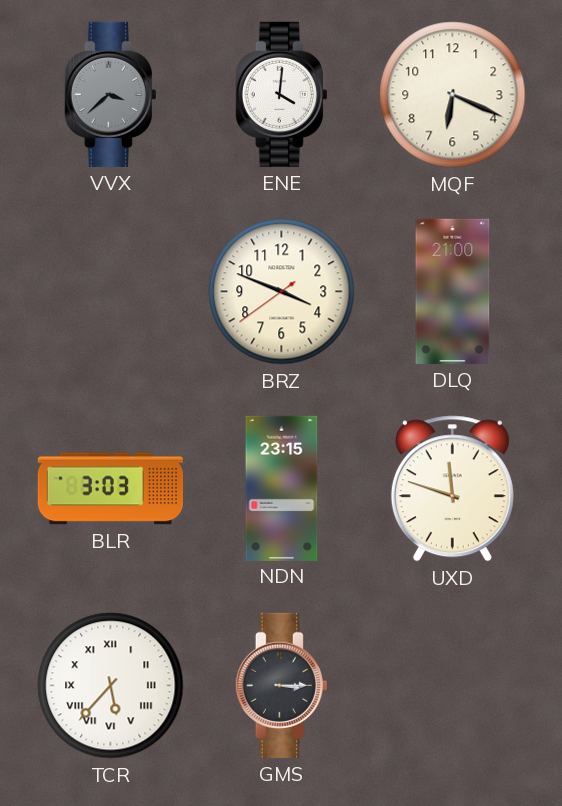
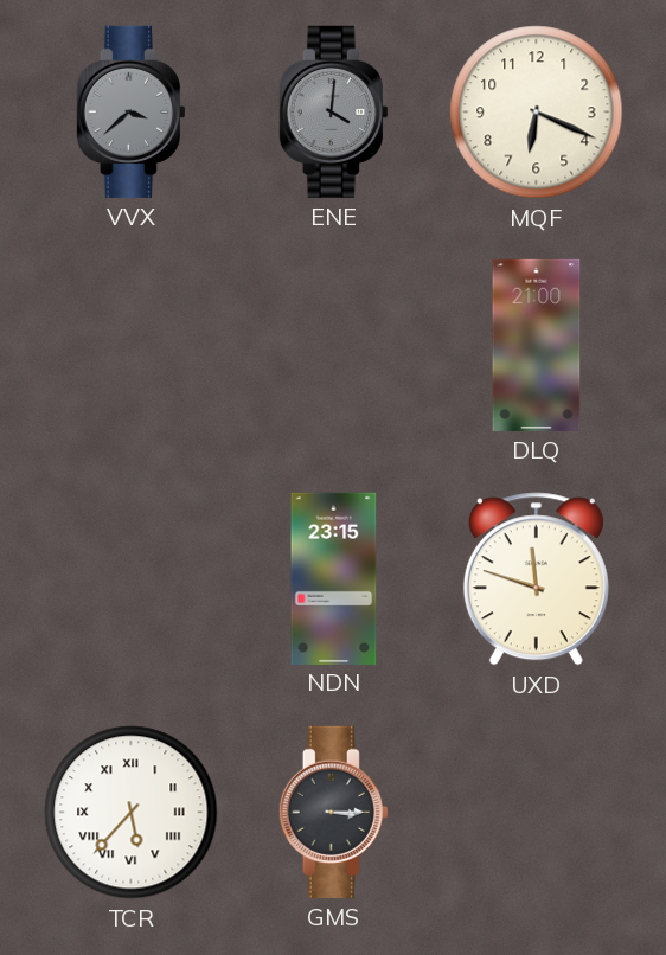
ENE dial: white -> grey (333, 111)
BRZ: 3:48 -> none (282, 292)
BLR: 3:03 -> none (110, 489)
